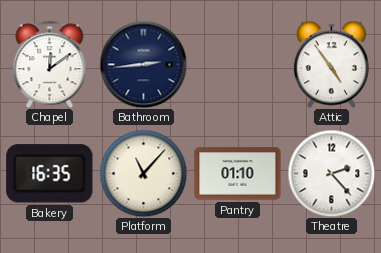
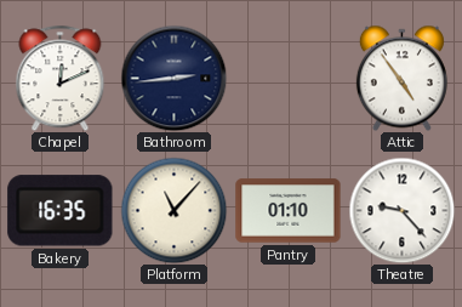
Chapel: 12:09 -> 12:11 (61, 78)
Theatre: 2:23 -> 9:23 (401, 210)
